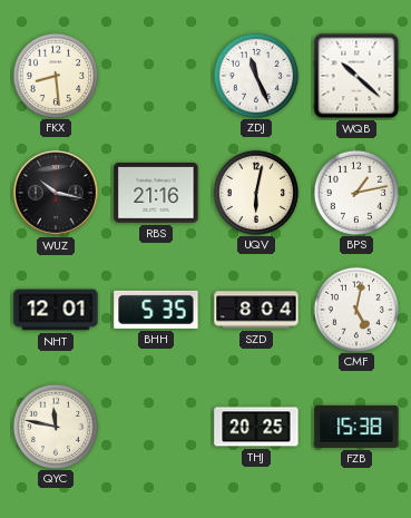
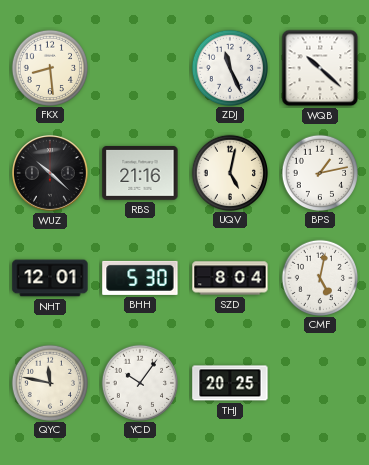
WUZ: 10:17 -> 10:22 (51, 174)
UQV: 6:02 -> 5:02 (229, 172)
BHH: 5:35 -> 5:30 (140, 278)
YCD: none -> 10:06 (139, 382)
FZB: 15:38 -> none (356, 427)
